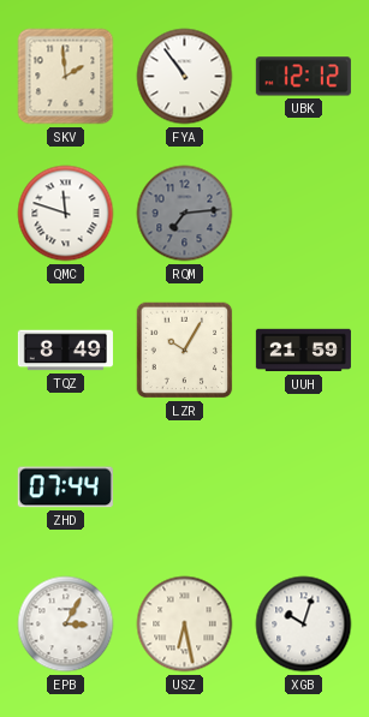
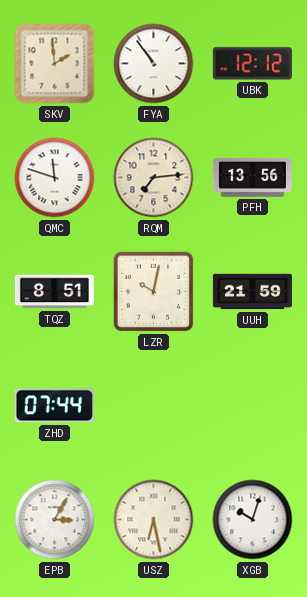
RQM dial: grey -> cream (154, 178)
PFH: none -> 13:56 (252, 178)
TQZ: 8:49 -> 8:51 (54, 292)
LZR: 10:05 -> 10:02 (154, 292)
